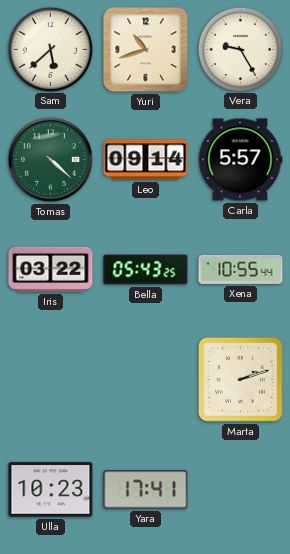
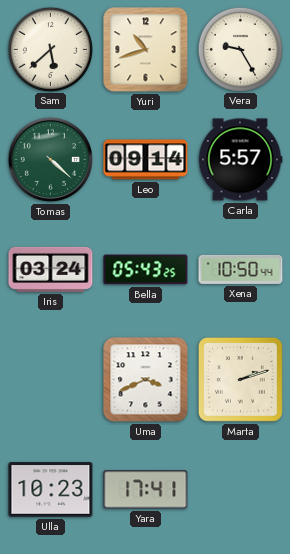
Iris: 03:22 -> 03:24 (51, 269)
Xena: 10:55 -> 10:50 (241, 269)
Uma: none -> 3:41 (146, 380)
